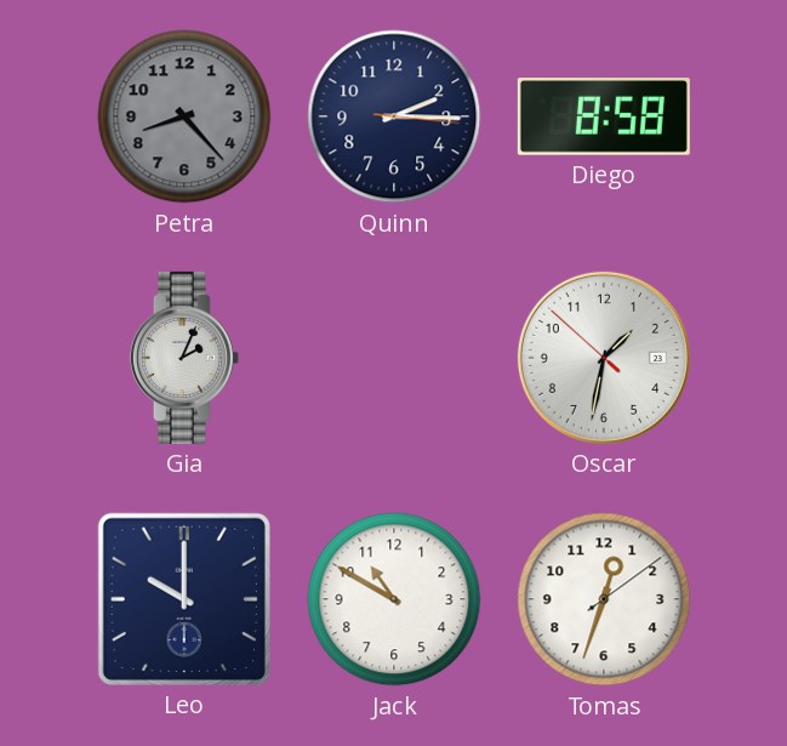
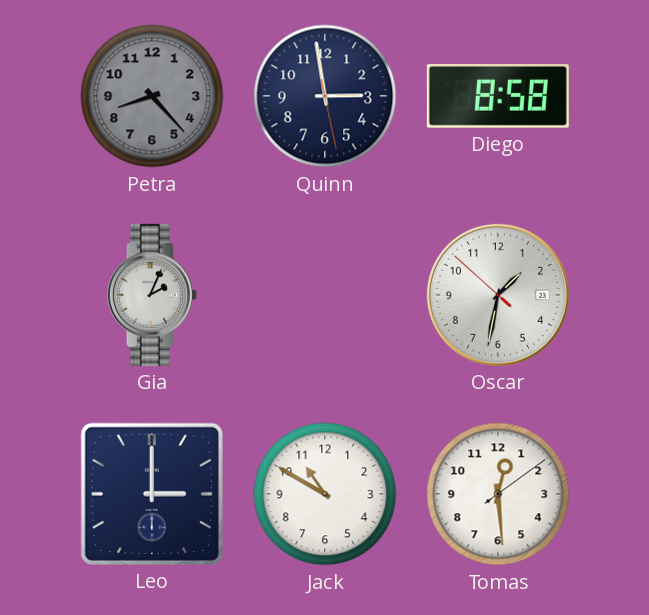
Quinn: 2:15 -> 2:58 (325, 96)
Leo: 10:00 -> 3:00 (152, 494)
Tomas: 12:33 -> 12:29 (498, 494)
